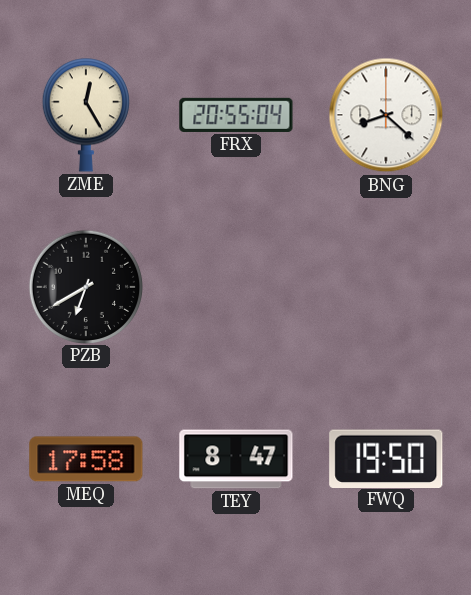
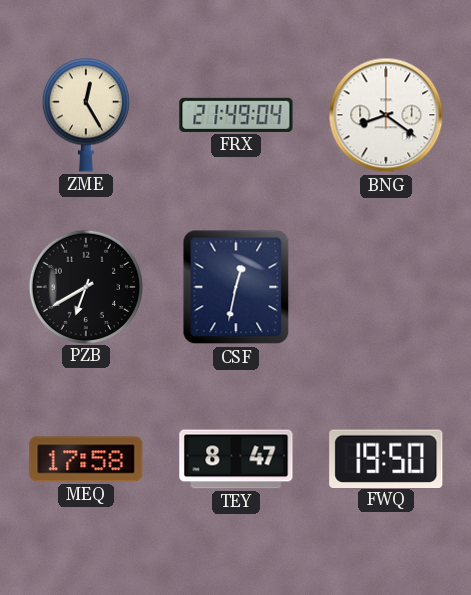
FRX: 20:55 -> 21:49 (236, 115)
BNG: 8:22 -> 8:21 (386, 115)
CSF: none -> 12:32 (236, 287)
